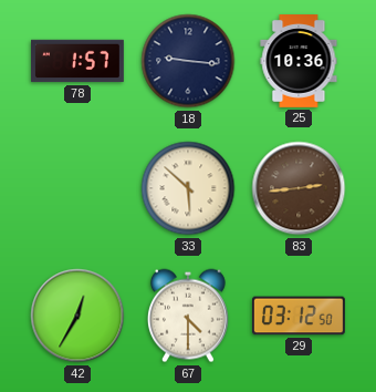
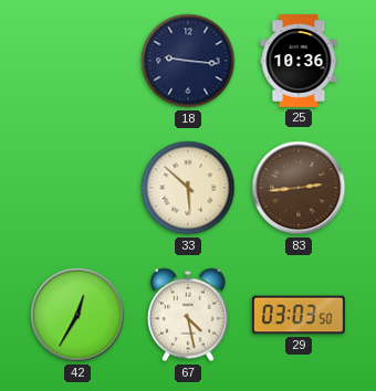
78: 1:57 -> none (79, 61)
67: 4:30 -> 4:28 (188, 315)
29: 03:12 -> 03:03 (300, 315)
